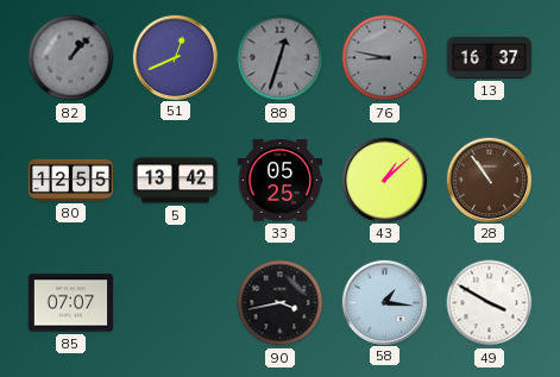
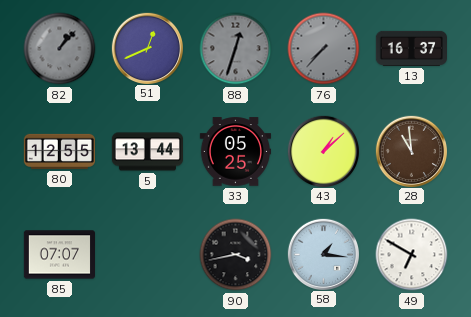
76: 8:47 -> 7:37 (324, 49)
5: 13:42 -> 13:44 (147, 152)
28: 10:54 -> 10:59 (411, 151)
49: 3:50 -> 6:50 (412, 255)
